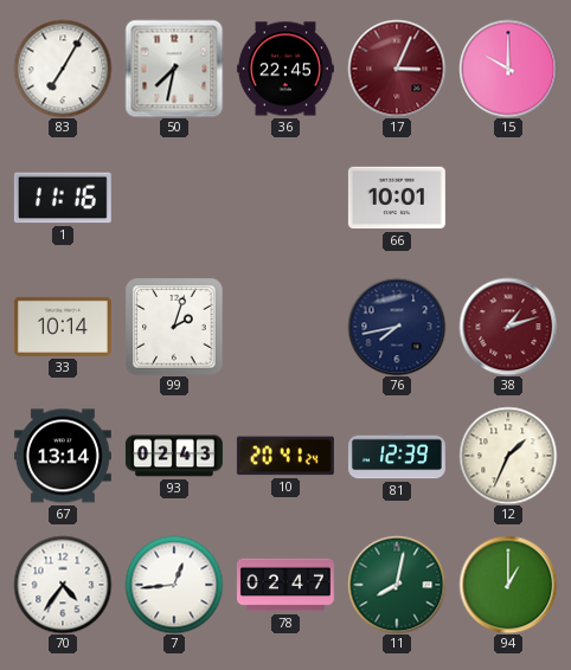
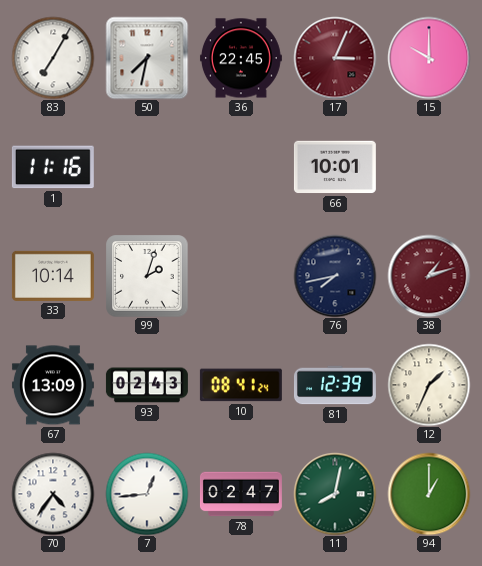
67: 13:14 -> 13:09 (53, 385)
10: 20:41 -> 08:41 (241, 385)
